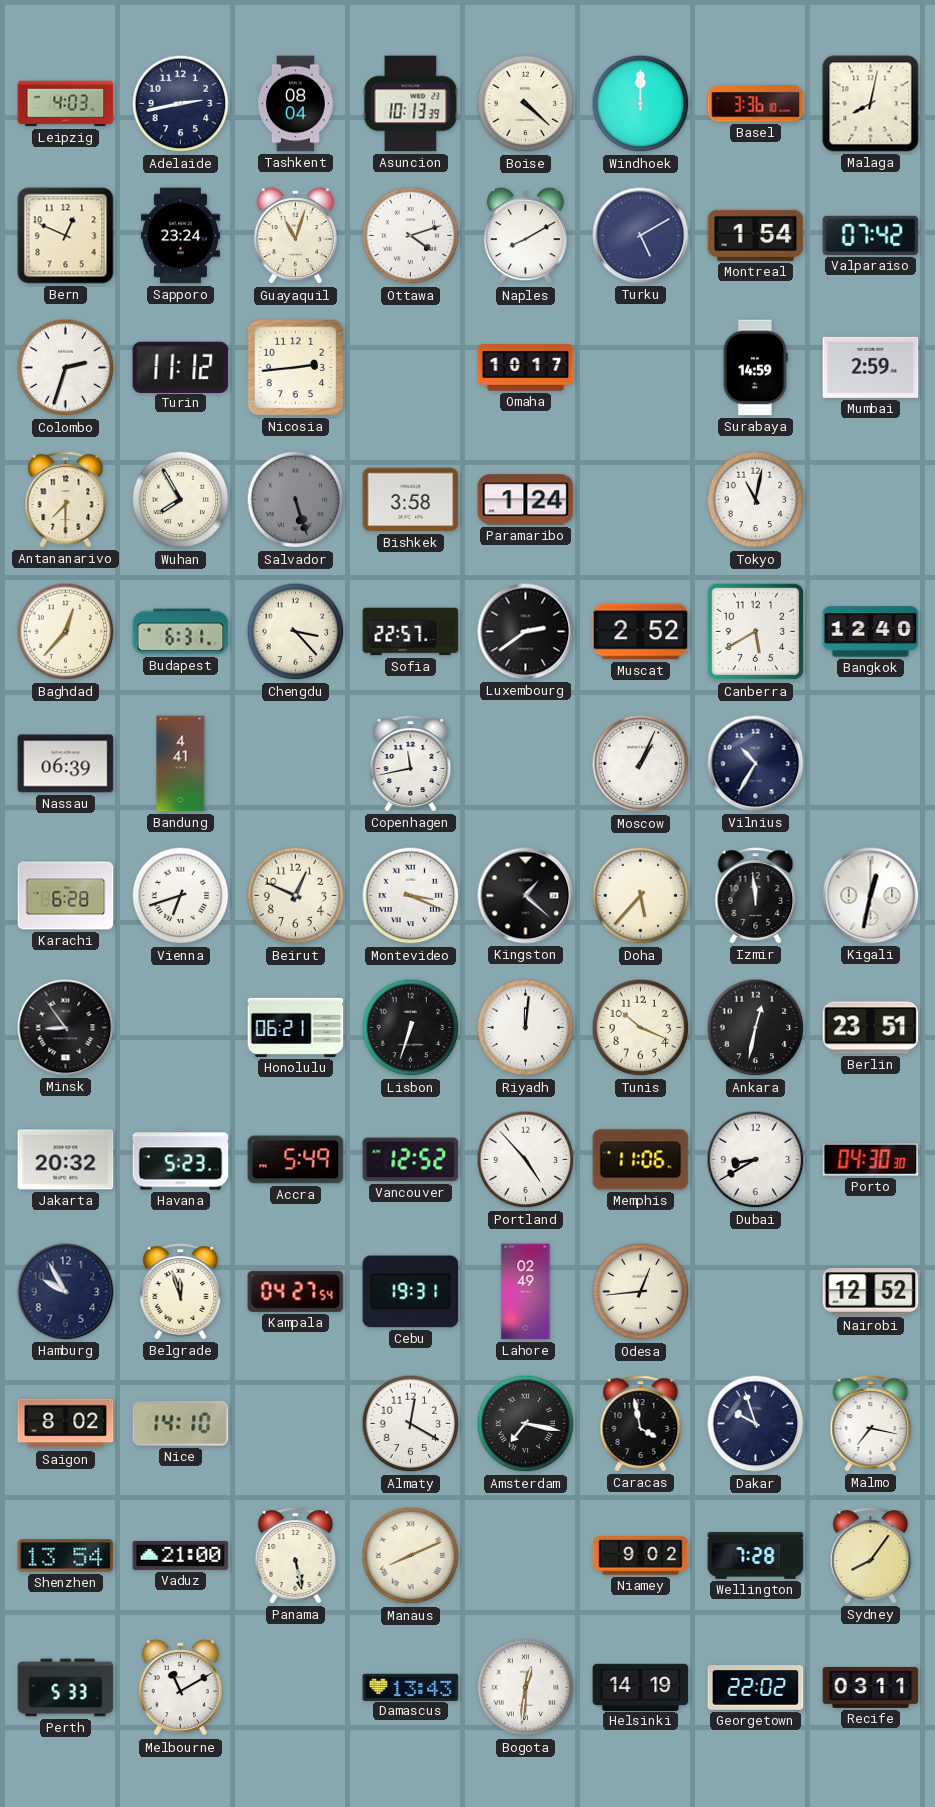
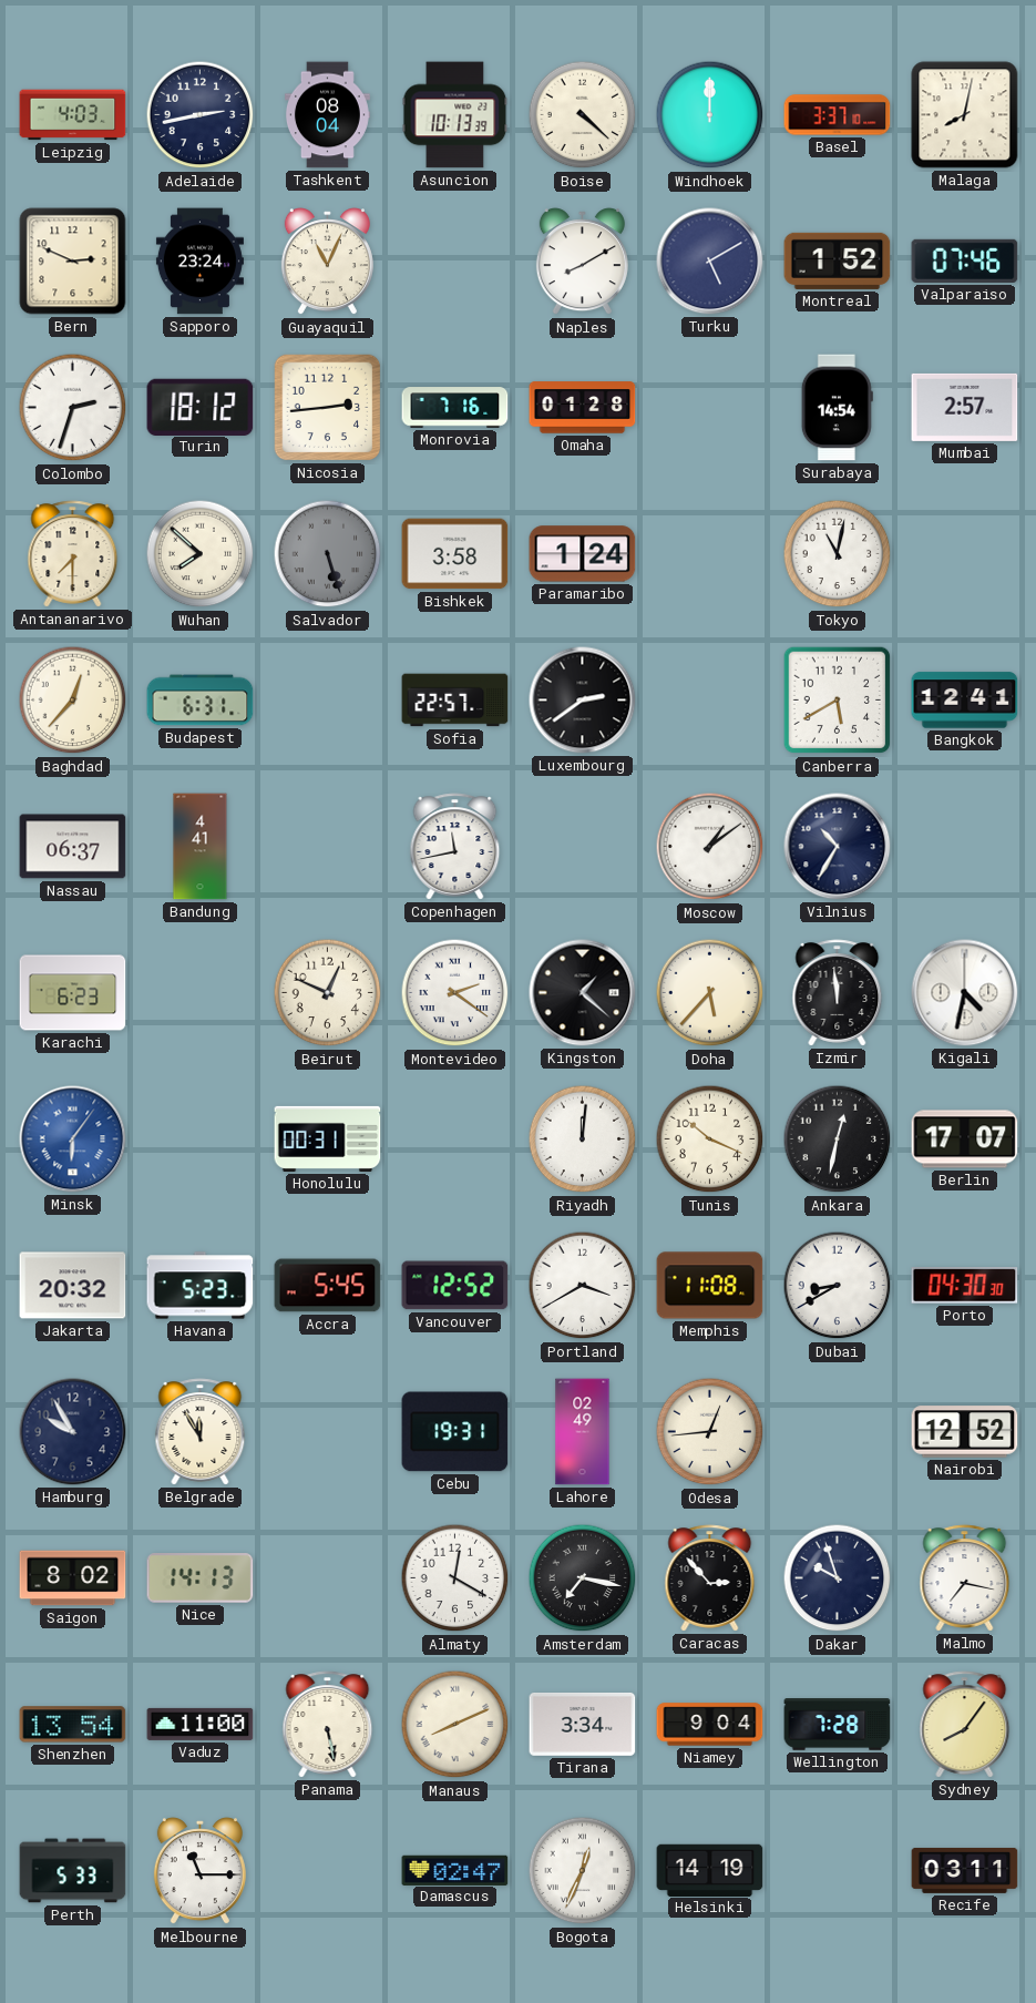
Basel: 3:36 -> 3:37 (838, 115)
Bern: 12:49 -> 2:49 (73, 262)
Guayaquil: 11:03 -> 11:04 (327, 262)
Ottawa: 4:12 -> none (411, 236)
Montreal: 1:54 -> 1:52 (838, 260)
Valparaiso: 07:42 -> 07:46 (965, 260)
Turin: 11:12 -> 18:12 (201, 407)
Monrovia: none -> 7:16 (455, 408)
Omaha: 10:17 -> 01:28 (583, 408)
Surabaya: 14:59 -> 14:54 (837, 408)
Mumbai: 2:59 -> 2:57 (965, 407)
Wuhan: 7:55 -> 7:52 (201, 554)
Chengdu: 3:23 -> none (296, 632)
Muscat: 2:52 -> none (641, 632)
Bangkok: 12:40 -> 12:41 (965, 701)
Nassau: 06:39 -> 06:37 (73, 847)
Moscow: 1:04 -> 1:09 (710, 847)
Karachi: 6:28 -> 6:23 (73, 993)
Vienna: 6:42 -> none (181, 896)
Montevideo: 3:19 -> 2:21 (455, 993)
Kigali: 12:32 -> 4:32 (965, 993)
Minsk: 8:54 -> 6:06 (73, 1140)
Minsk dial: black -> blue (73, 1140)
Honolulu: 06:21 -> 00:31 (328, 1138)
Lisbon: 6:33 -> none (411, 1028)
Berlin: 23:51 -> 17:07 (965, 1140)
Accra: 5:49 -> 5:45 (328, 1286)
Portland: 4:53 -> 3:40 (583, 1286)
Memphis: 11:06 -> 11:08 (710, 1286)
Belgrade: 11:57 -> 11:55 (201, 1432)
Kampala: 04:27 -> none (296, 1291)
Nice: 14:10 -> 14:13 (201, 1578)
Caracas: 3:58 -> 2:53 (710, 1578)
Vaduz: 21:00 -> 11:00 (201, 1724)
Tirana: none -> 3:34 (583, 1724)
Niamey: 9:02 -> 9:04 (710, 1725)
Melbourne: 11:10 -> 11:15 (199, 1871)
Damascus: 13:43 -> 02:47 (455, 1870)
Bogota: 12:31 -> 12:34 (583, 1871)
Georgetown: 22:02 -> none (756, 1688)
